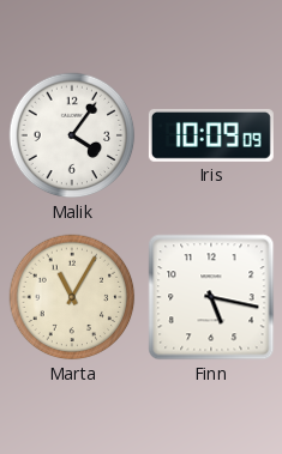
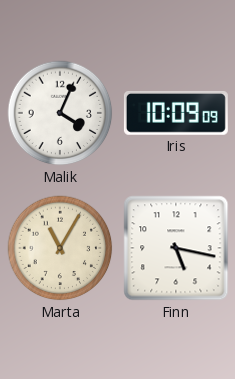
Malik: 4:06 -> 4:04 (60, 113)
